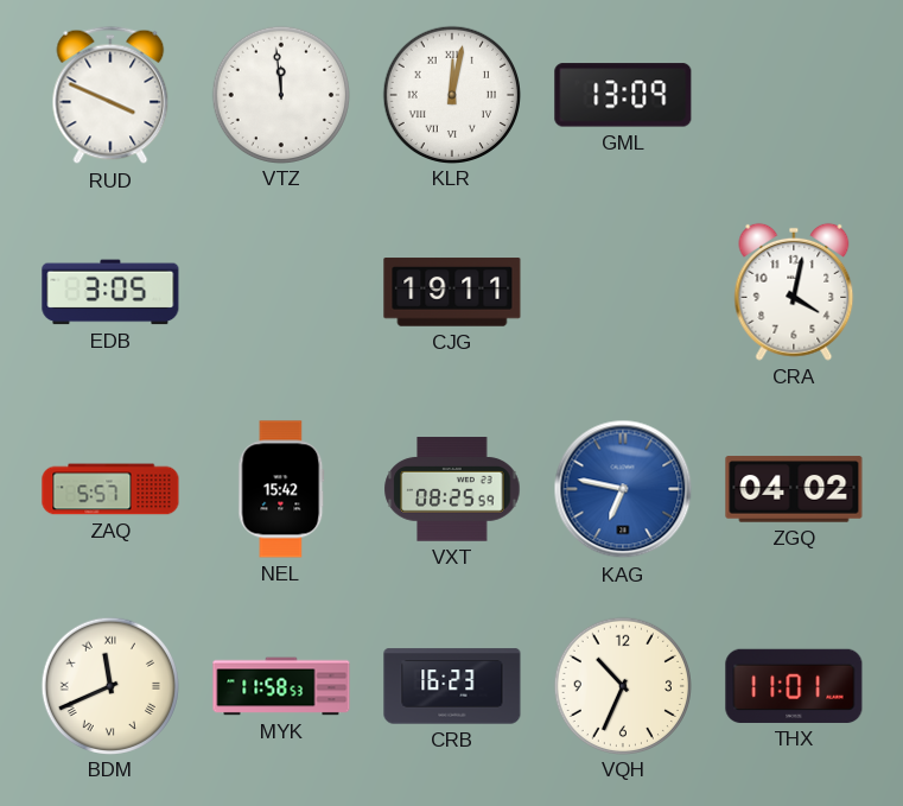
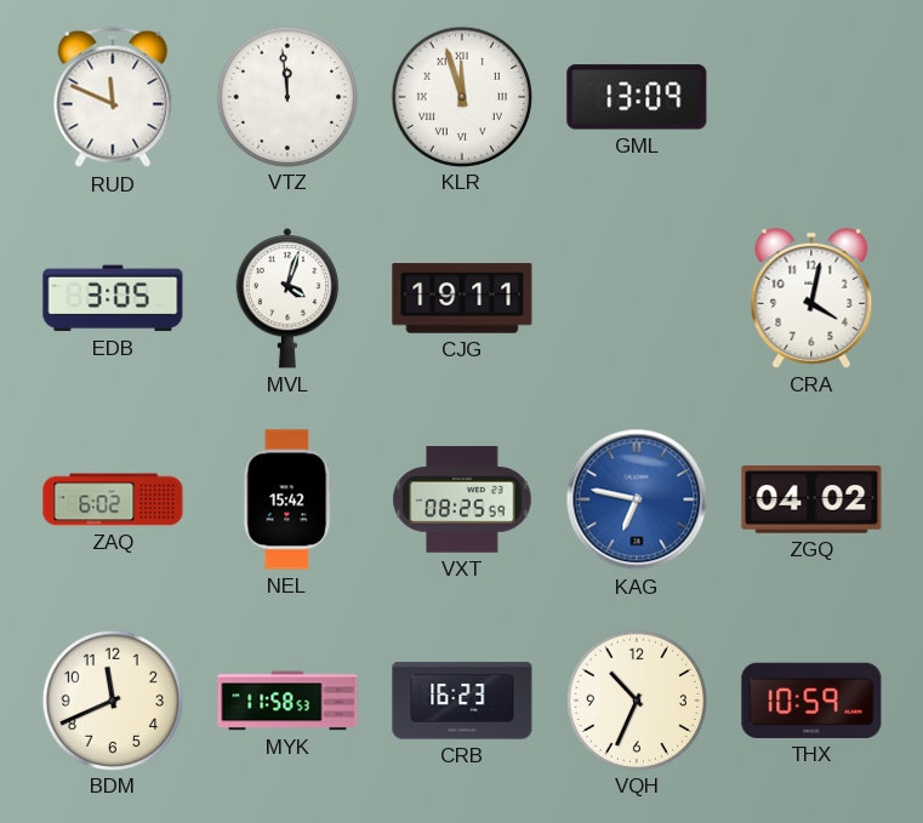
RUD: 3:49 -> 11:49 (113, 97)
KLR: 12:02 -> 11:57 (461, 96)
MVL: none -> 4:03 (287, 298)
ZAQ: 5:57 -> 6:02 (113, 499)
BDM numerals: Roman -> Arabic (112, 699)
THX: 11:01 -> 10:59 (811, 701)
